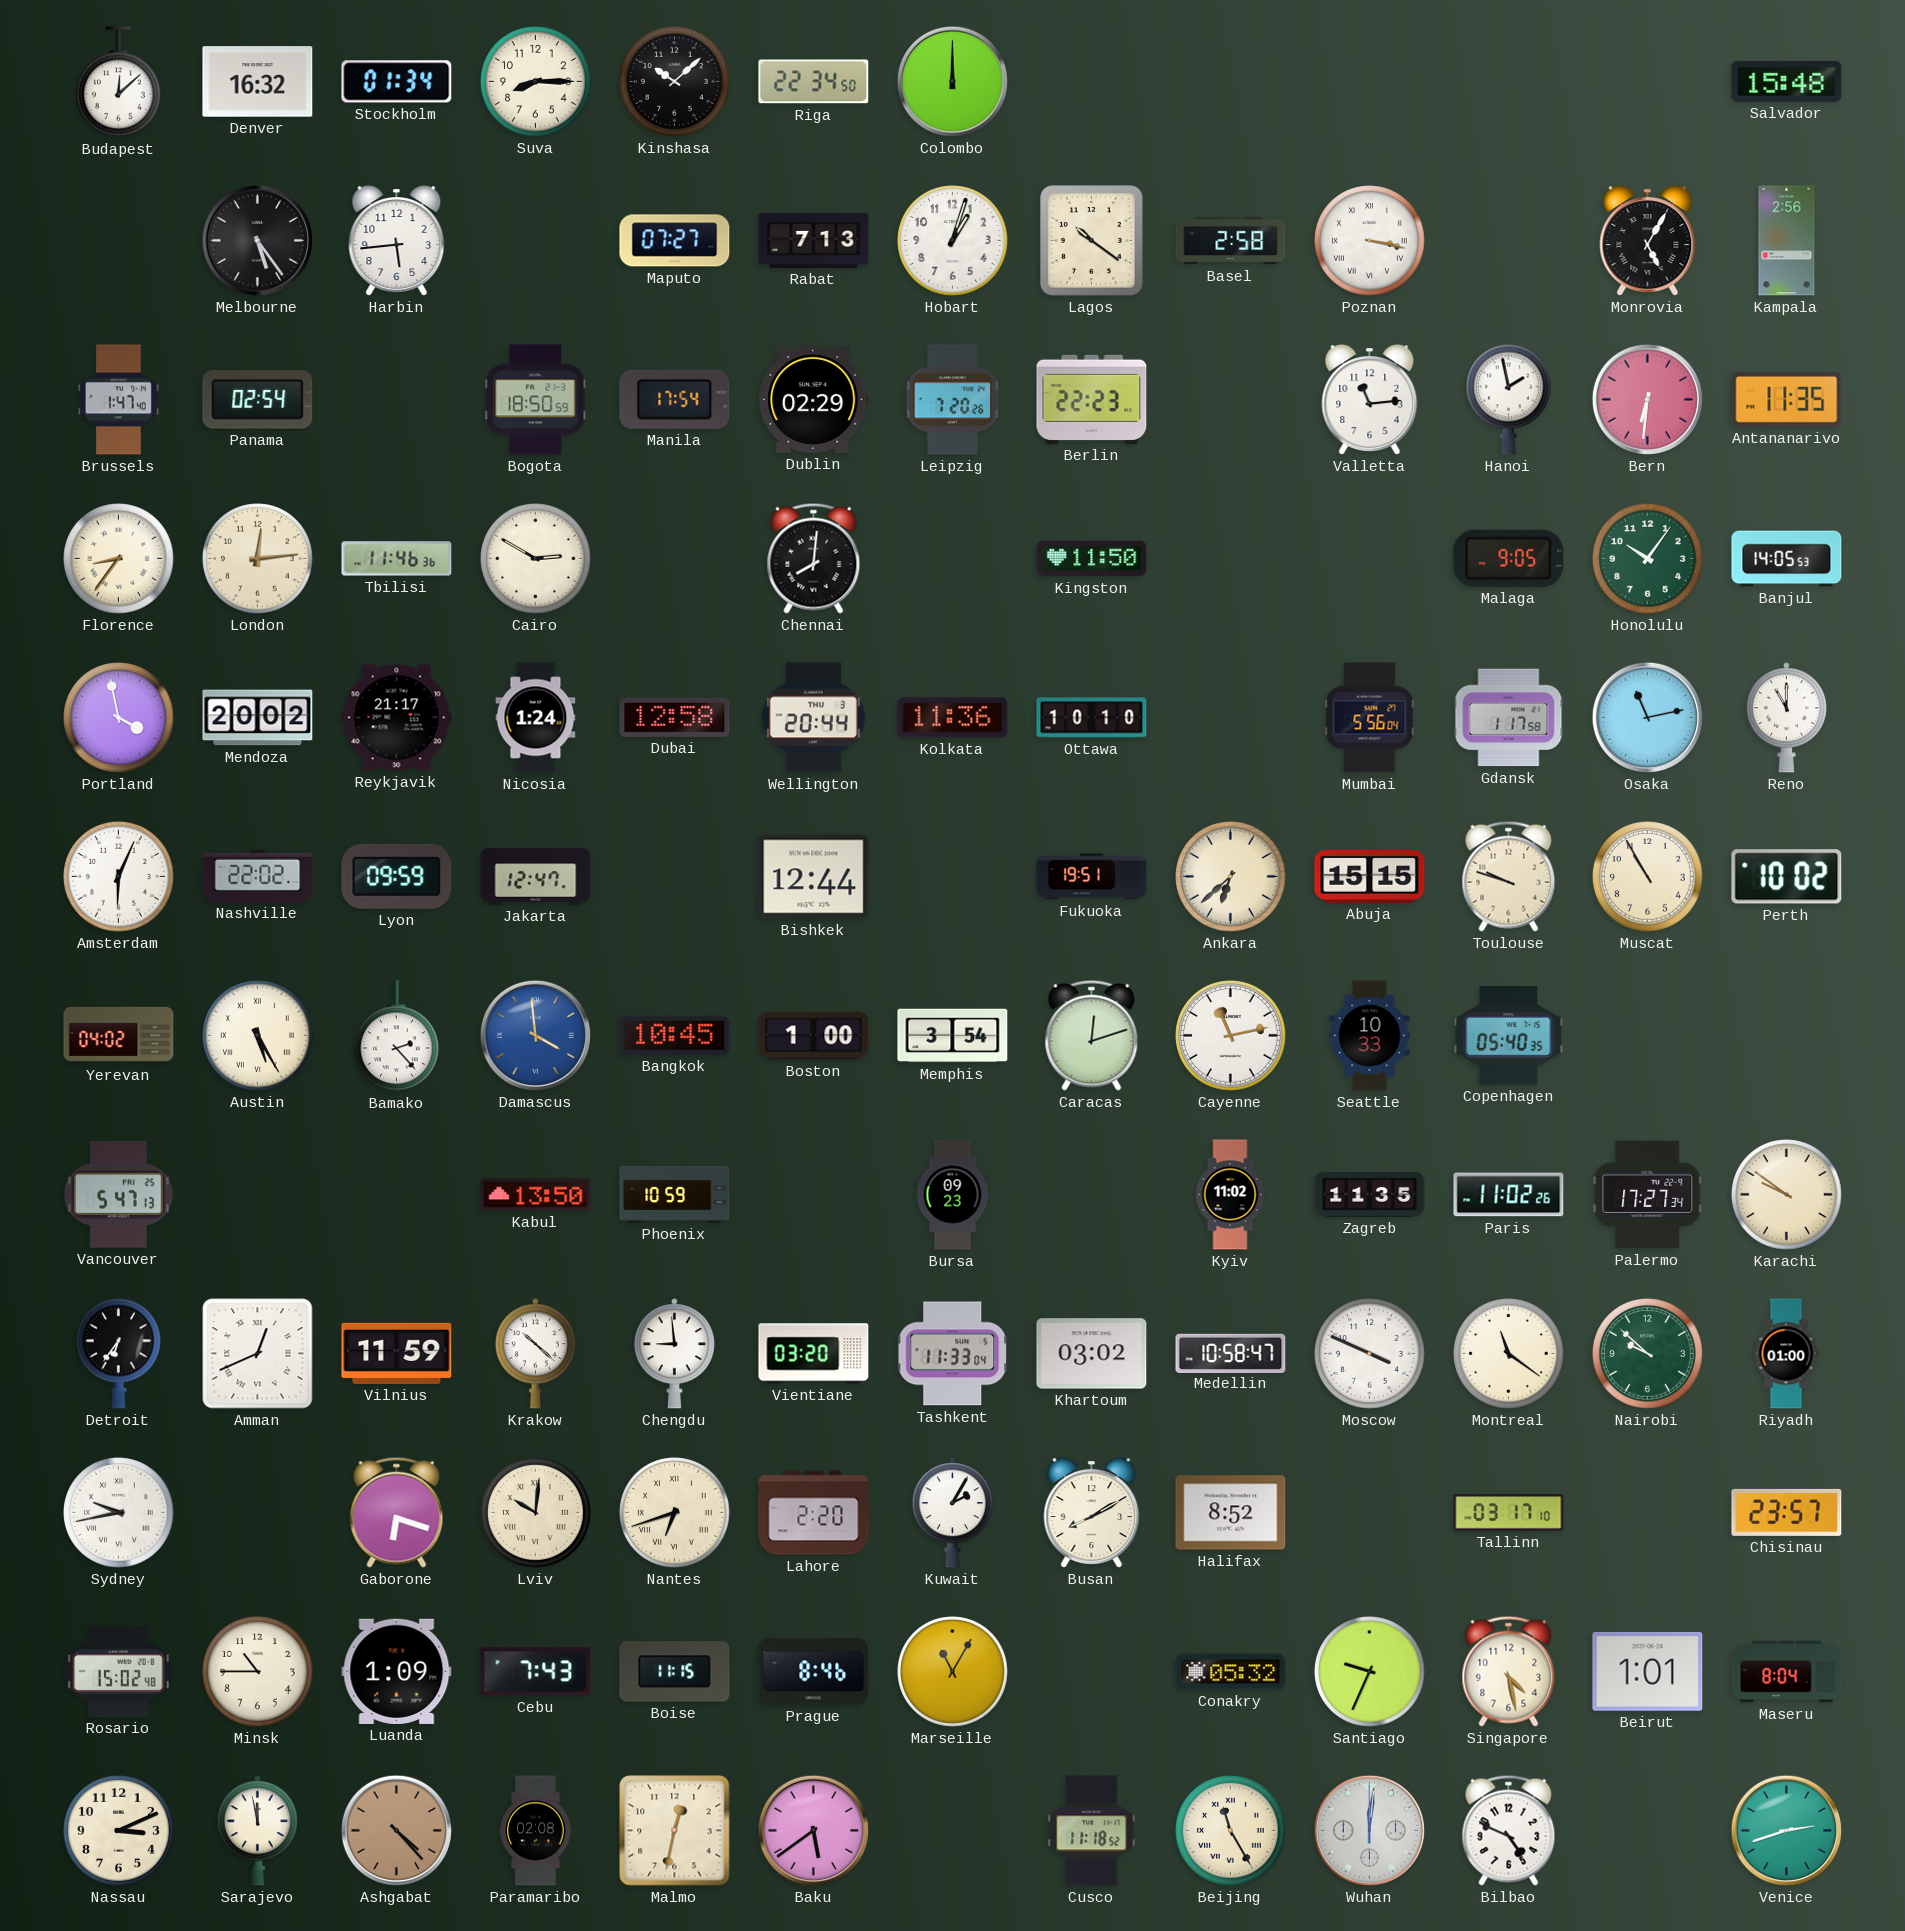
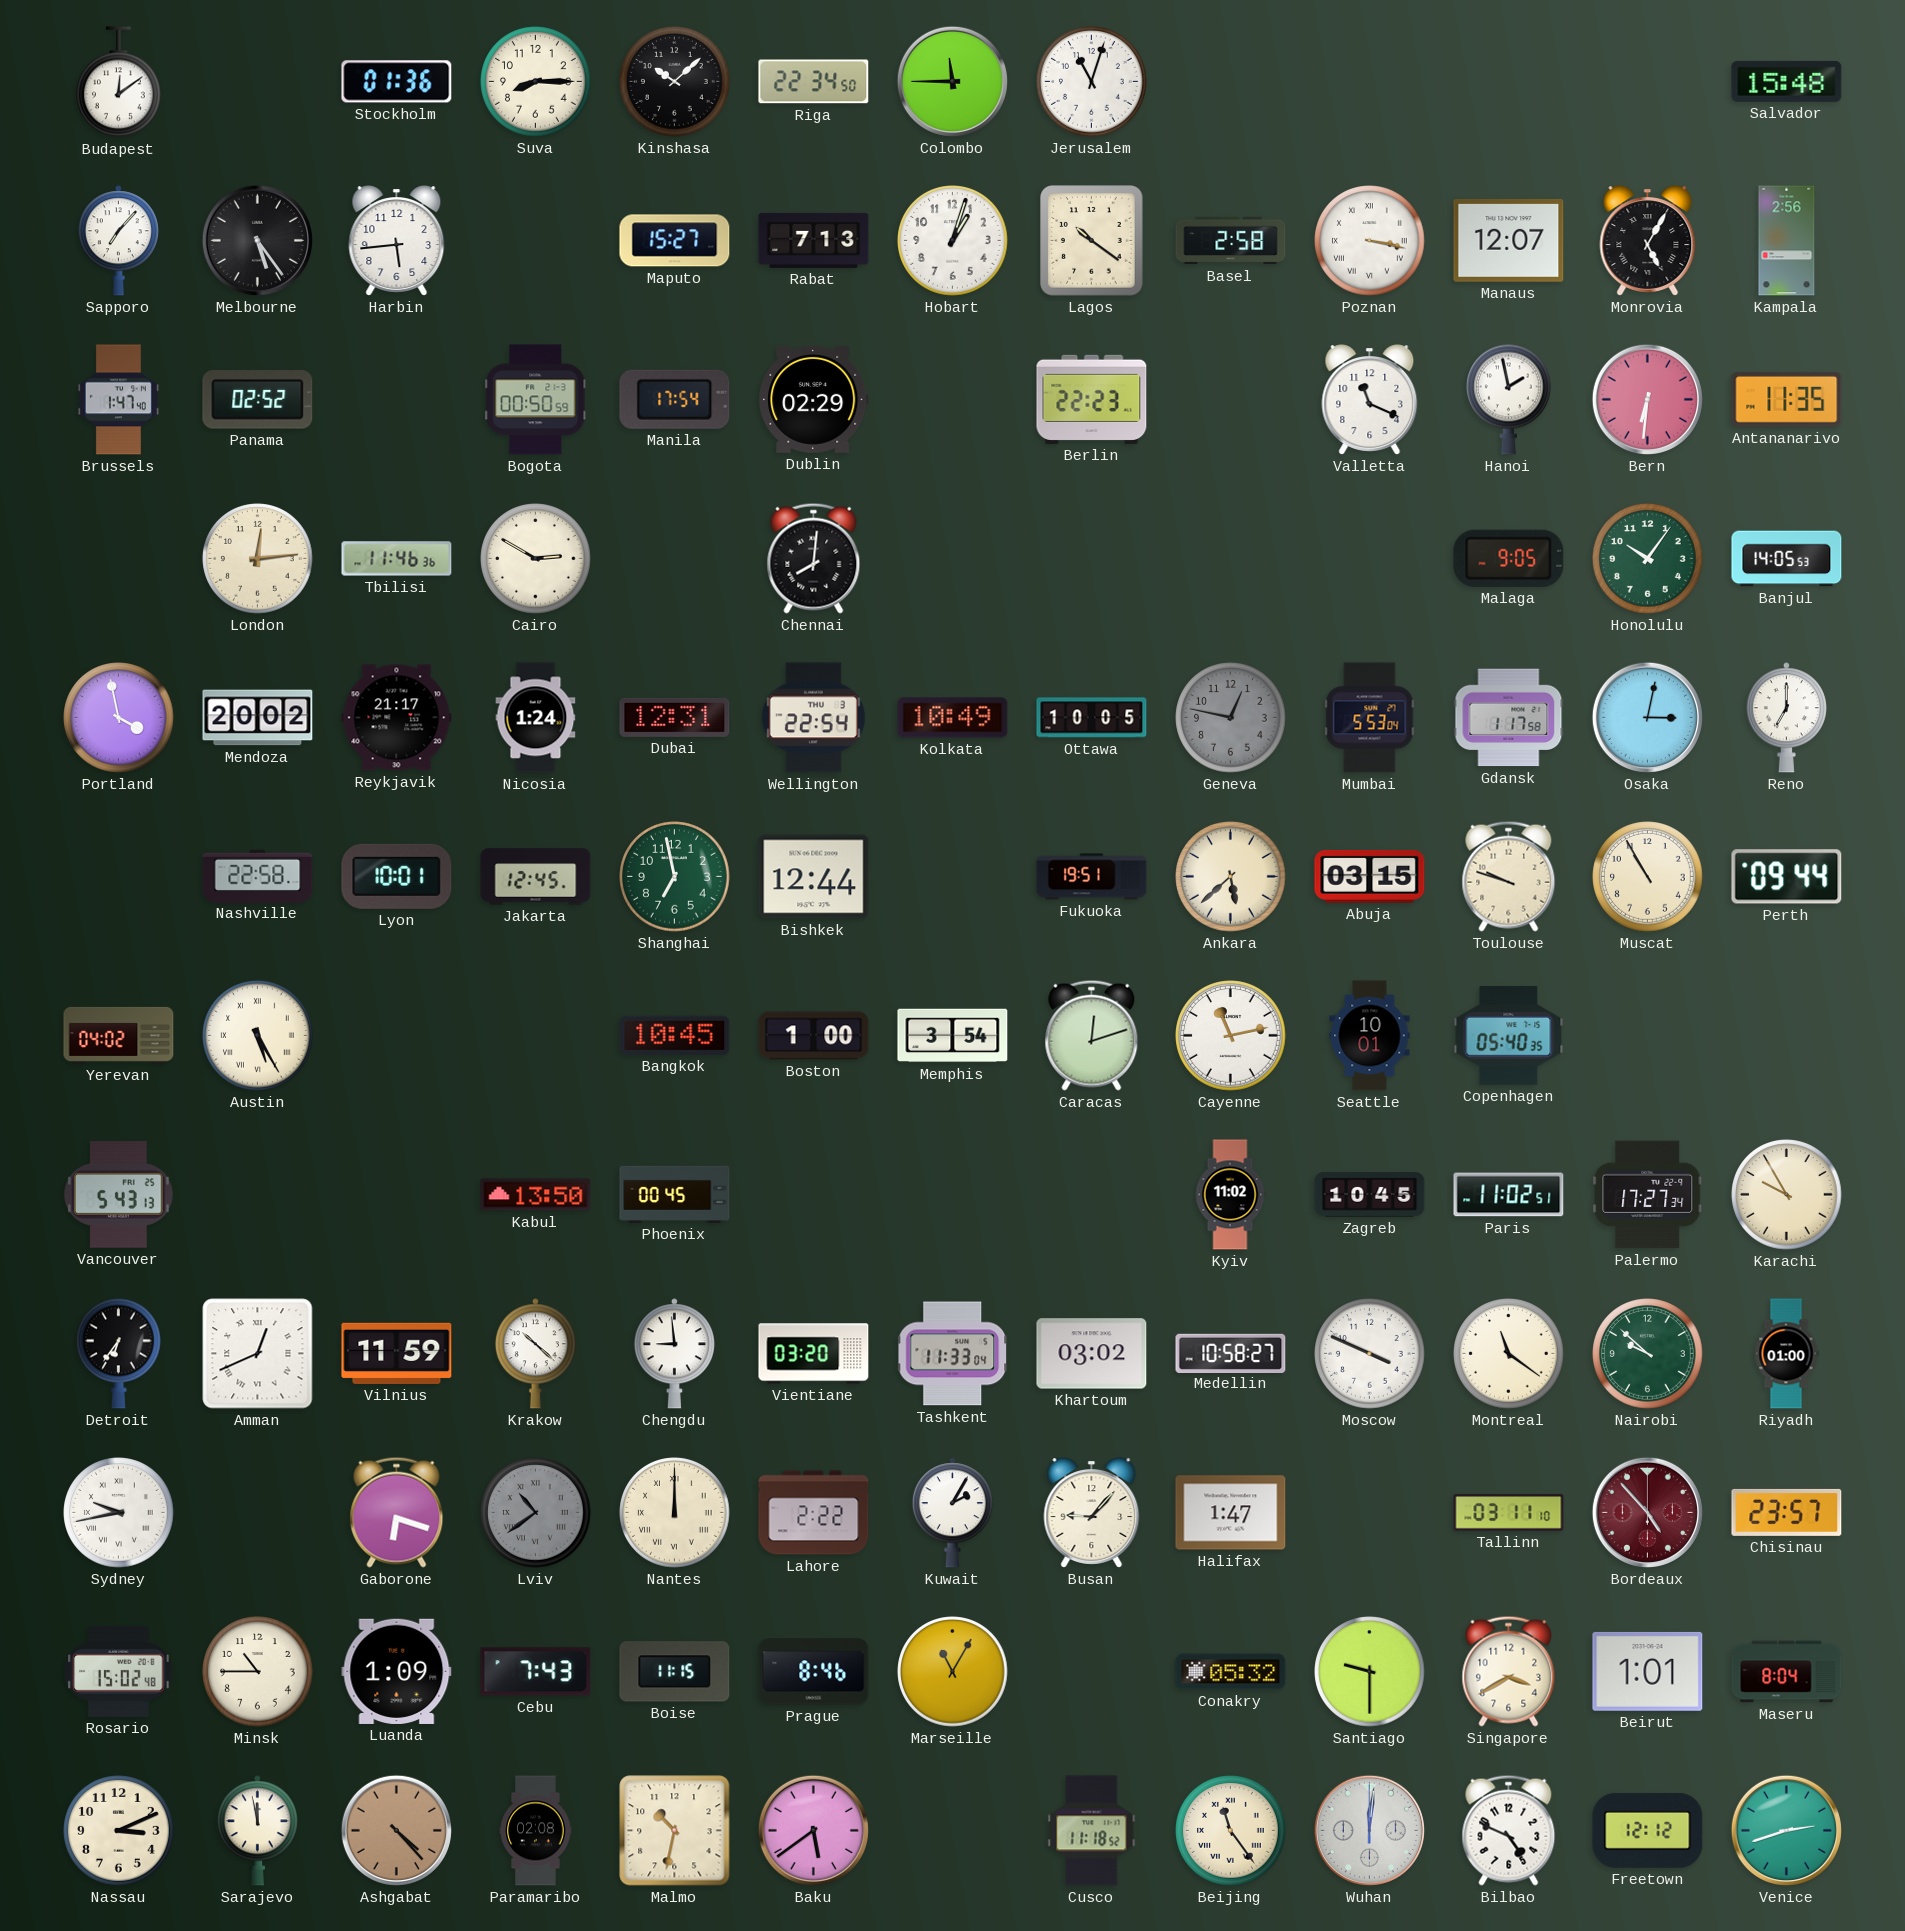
Budapest: 12:08 -> 12:09 (119, 82)
Denver: 16:32 -> none (258, 82)
Stockholm: 01:34 -> 01:36 (397, 82)
Colombo: 12:00 -> 11:45 (952, 81)
Jerusalem: none -> 11:03 (1092, 82)
Sapporo: none -> 7:07 (118, 241)
Maputo: 07:27 -> 15:27 (675, 241)
Manaus: none -> 12:07 (1509, 240)
Panama: 02:54 -> 02:52 (258, 400)
Bogota: 18:50 -> 00:50 (536, 400)
Leipzig: 7:20 -> none (953, 400)
Valletta: 11:14 -> 11:19 (1370, 400)
Florence: 8:36 -> none (119, 559)
Kingston: 11:50 -> none (1092, 559)
Dubai: 12:58 -> 12:31 (675, 717)
Wellington: 20:44 -> 22:54 (813, 718)
Kolkata: 11:36 -> 10:49 (953, 718)
Ottawa: 10:10 -> 10:05 (1092, 718)
Geneva: none -> 12:47 (1231, 718)
Mumbai: 5:56 -> 5:53 (1370, 718)
Osaka: 11:13 -> 3:02 (1647, 717)
Reno: 11:00 -> 7:00 (1786, 718)
Amsterdam: 6:04 -> none (119, 877)
Nashville: 22:02 -> 22:58 (258, 876)
Lyon: 09:59 -> 10:01 (397, 876)
Jakarta: 12:47 -> 12:45 (536, 877)
Shanghai: none -> 6:58 (675, 877)
Ankara: 6:38 -> 5:38 (1231, 877)
Abuja: 15:15 -> 03:15 (1370, 876)
Perth: 10:02 -> 09:44 (1787, 877)
Bamako: 2:23 -> none (397, 1036)
Damascus: 3:59 -> none (535, 1035)
Seattle: 10:33 -> 10:01 (1370, 1036)
Vancouver: 5:47 -> 5:43 (119, 1195)
Phoenix: 10:59 -> 00:45 (675, 1194)
Bursa: 09:23 -> none (953, 1195)
Zagreb: 11:35 -> 10:45 (1370, 1195)
Paris: 11:02:26 -> 11:02:51 (1509, 1195)
Karachi: 9:51 -> 9:55 (1787, 1195)
Medellin: 10:58:47 -> 10:58:27 (1231, 1353)
Lviv: 10:01 -> 10:39 (536, 1513)
Lviv dial: cream -> grey (536, 1513)
Nantes: 6:42 -> 12:00 (675, 1513)
Lahore: 2:20 -> 2:22 (814, 1513)
Busan: 8:10 -> 9:07 (1092, 1513)
Halifax: 8:52 -> 1:47 (1231, 1513)
Tallinn: 03:17 -> 03:11 (1509, 1513)
Bordeaux: none -> 4:53 (1647, 1512)
Santiago: 9:34 -> 9:30 (1370, 1672)
Singapore: 4:28 -> 3:40 (1509, 1671)
Malmo: 12:32 -> 10:32 (675, 1831)
Beijing: 11:25 -> 11:24 (1231, 1831)
Freetown: none -> 12:12 (1648, 1830)
